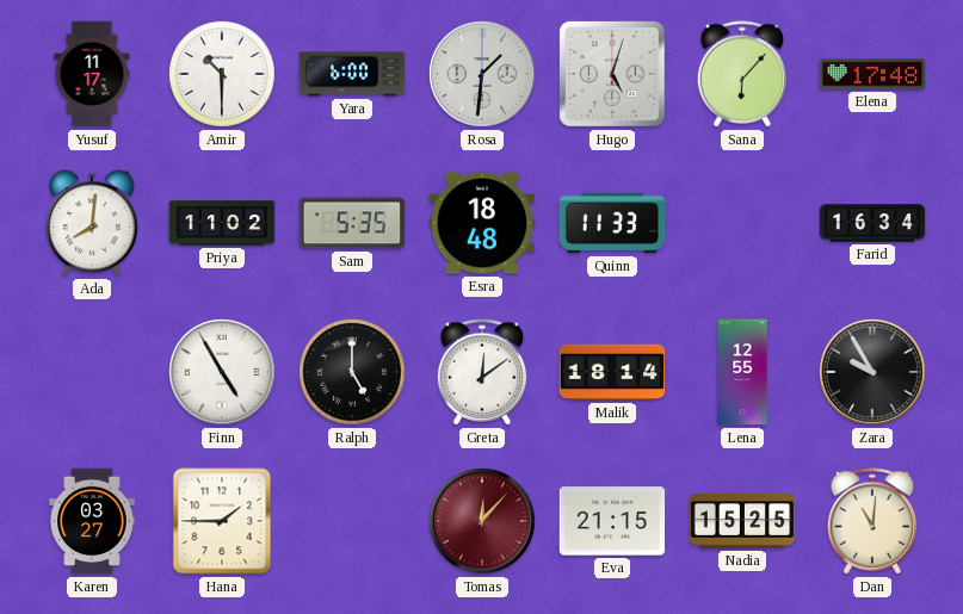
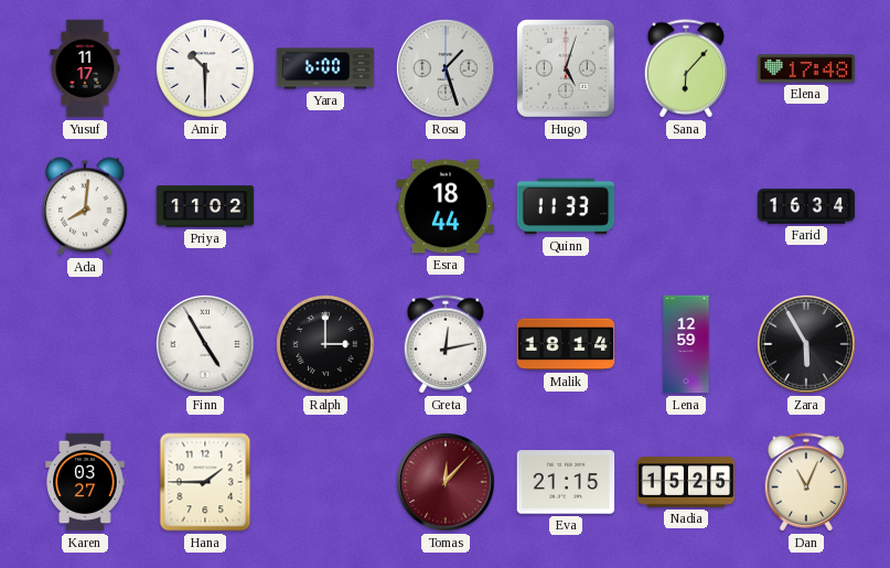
Rosa: 1:31 -> 1:27 (447, 69)
Sam: 5:35 -> none (352, 223)
Esra: 18:48 -> 18:44 (446, 206)
Ralph: 5:00 -> 3:00 (326, 345)
Greta: 12:09 -> 12:13 (446, 344)
Lena: 12:55 -> 12:59 (686, 344)
Zara: 9:55 -> 5:55 (807, 345)
Dan: 11:01 -> 11:04 (806, 482)
